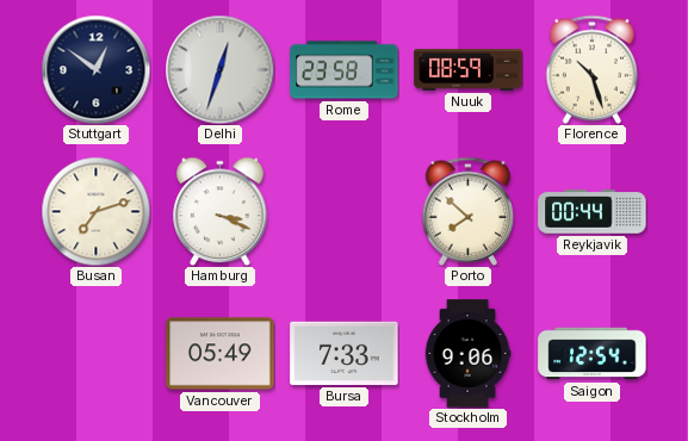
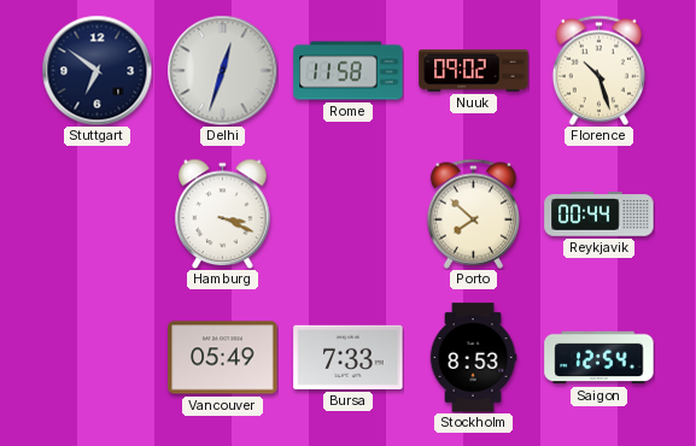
Stuttgart: 12:51 -> 6:51 (96, 70)
Rome: 23:58 -> 11:58 (349, 71)
Nuuk: 08:59 -> 09:02 (474, 71)
Busan: 7:12 -> none (95, 211)
Stockholm: 9:06 -> 8:53 (473, 358)
